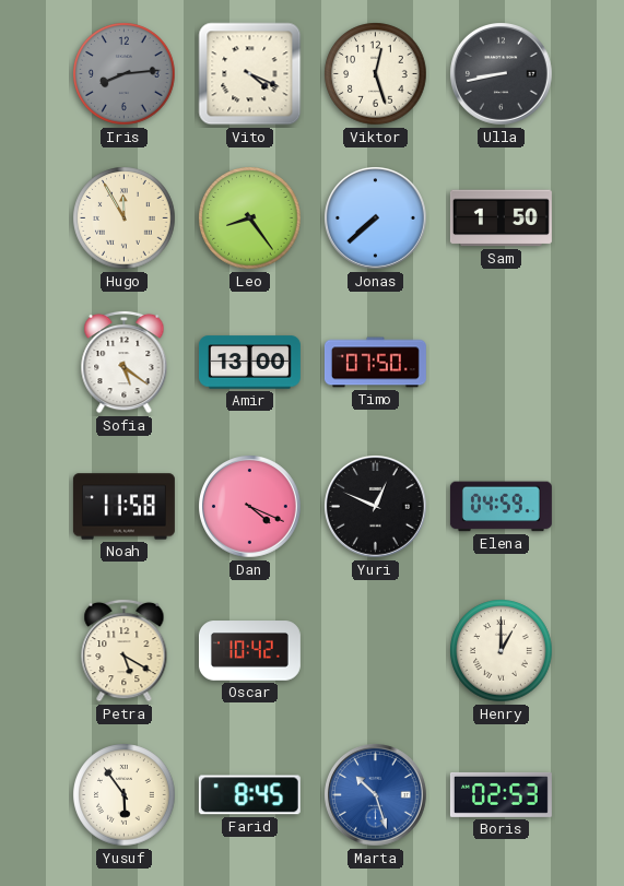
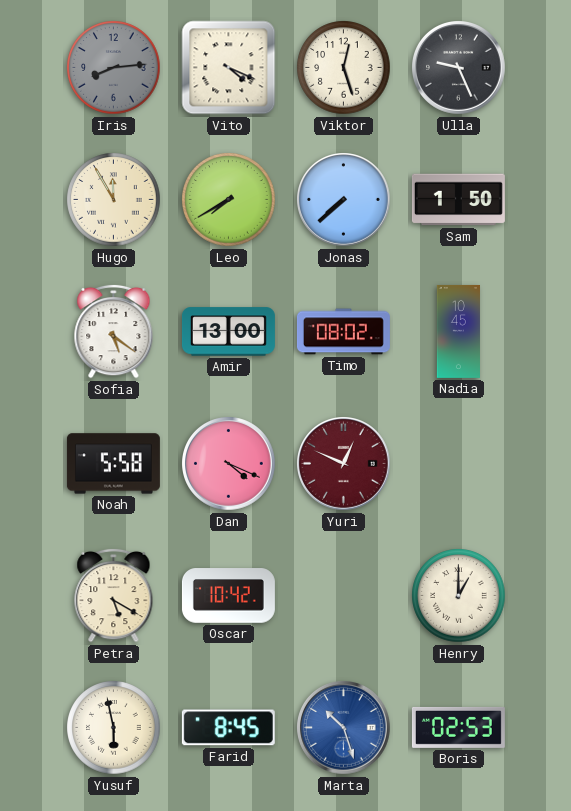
Ulla: 8:43 -> 9:26 (459, 68)
Leo: 8:24 -> 7:40 (229, 200)
Timo: 07:50 -> 08:02 (343, 332)
Nadia: none -> 10:45 (458, 331)
Noah: 11:58 -> 5:58 (113, 464)
Yuri dial: black -> burgundy (344, 464)
Elena: 04:59 -> none (501, 507)
Yusuf: 5:54 -> 5:58 (114, 728)
